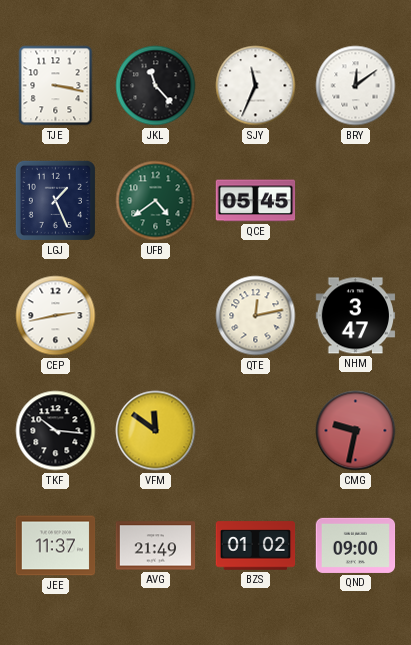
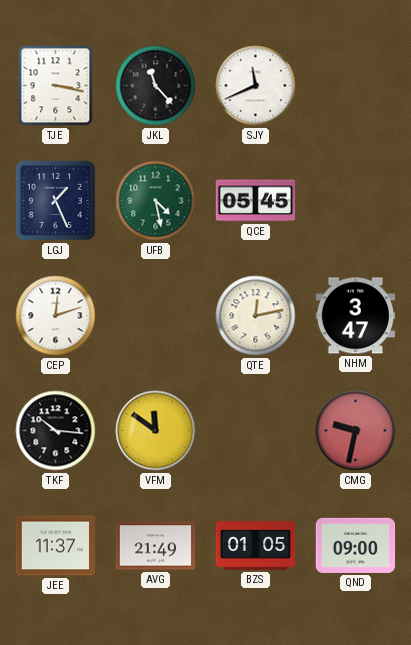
SJY: 11:34 -> 11:41 (256, 86)
BRY: 12:09 -> none (356, 86)
UFB: 4:39 -> 4:28 (156, 201)
CEP: 2:43 -> 12:12 (56, 316)
BZS: 01:02 -> 01:05 (256, 546)
